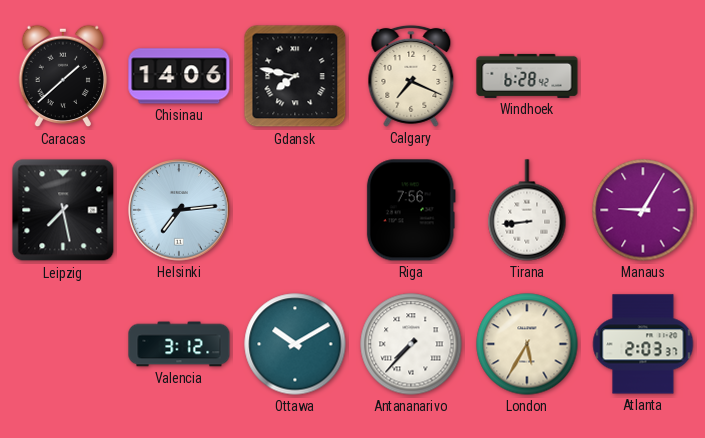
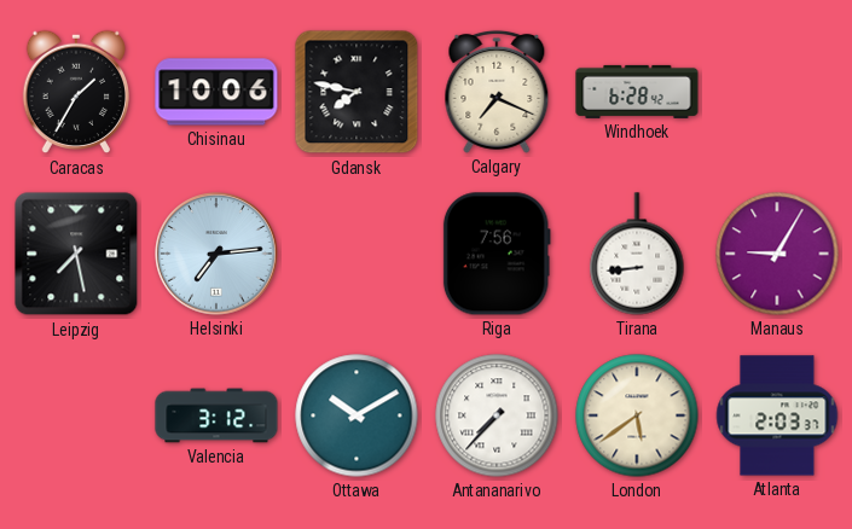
Caracas: 1:38 -> 1:35 (75, 92)
Chisinau: 14:06 -> 10:06 (216, 92)
London: 5:35 -> 5:39 (637, 415)
